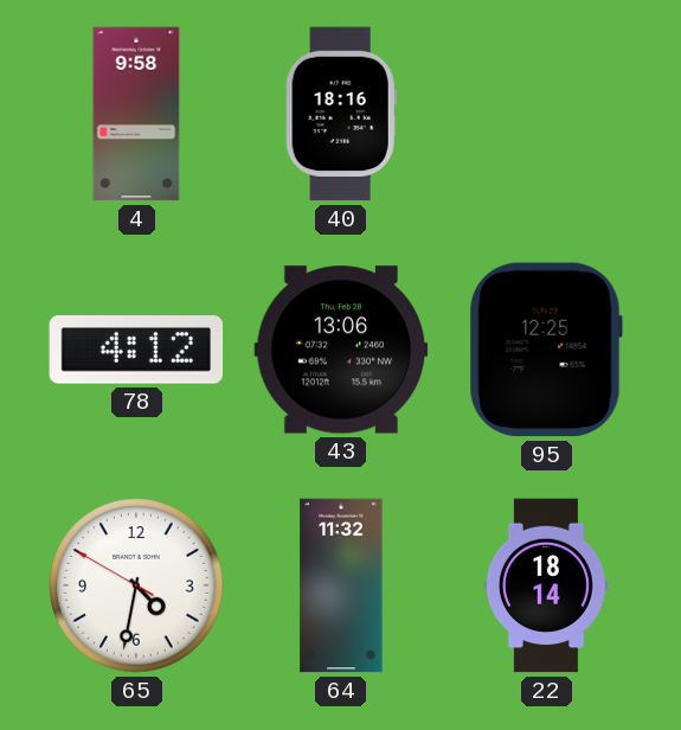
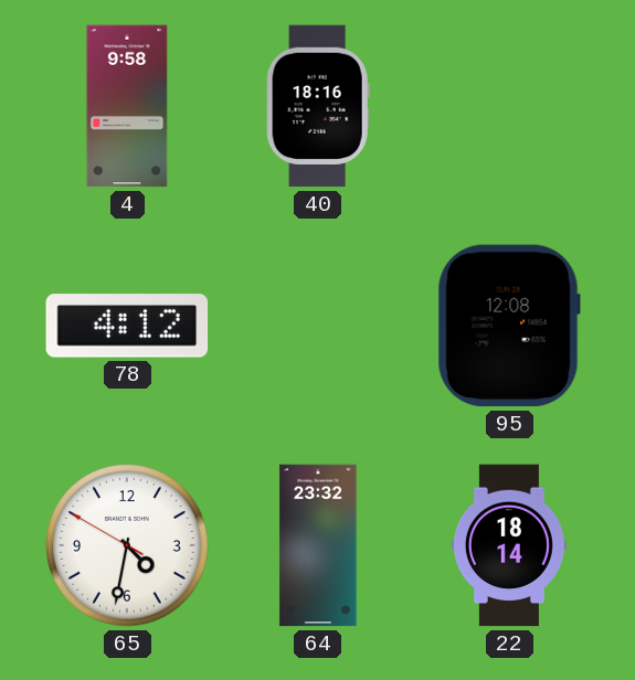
43: 13:06 -> none (341, 350)
95: 12:25 -> 12:08 (509, 326)
64: 11:32 -> 23:32 (318, 545)
